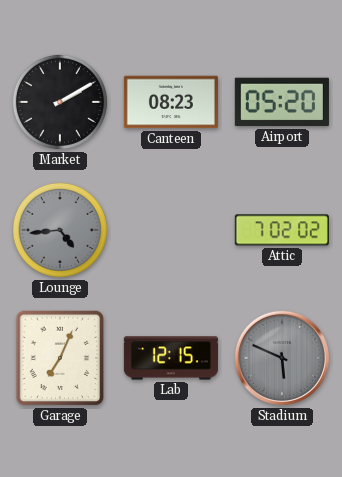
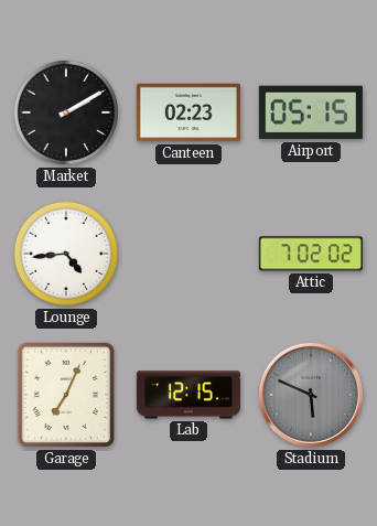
Canteen: 08:23 -> 02:23 (188, 112)
Airport: 05:20 -> 05:15 (311, 112)
Lounge dial: grey -> white (66, 254)
